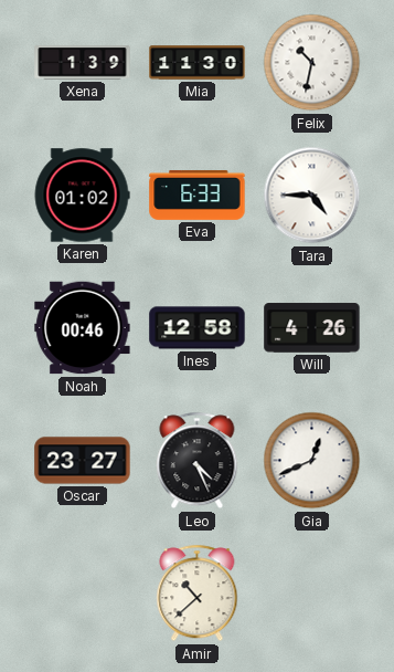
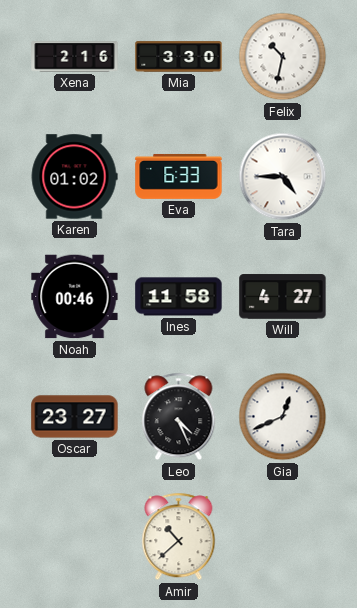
Xena: 1:39 -> 2:16 (75, 57)
Mia: 11:30 -> 3:30 (179, 57)
Ines: 12:58 -> 11:58 (179, 297)
Will: 4:26 -> 4:27 (283, 297)
